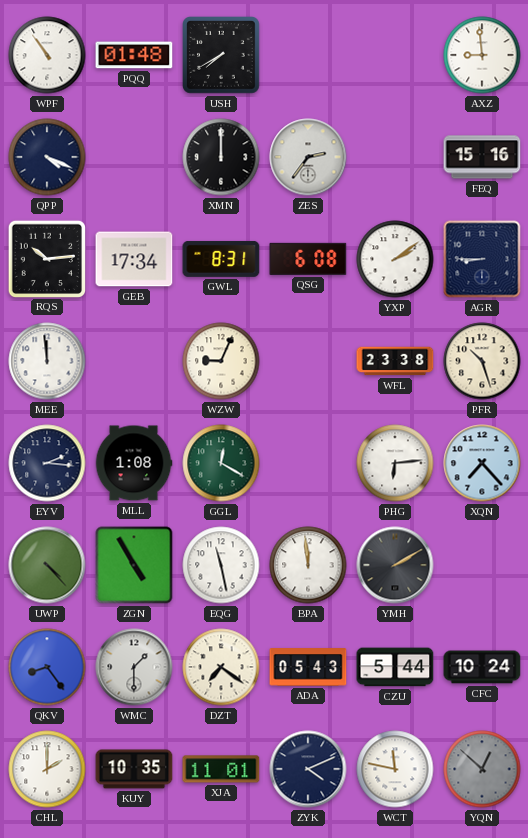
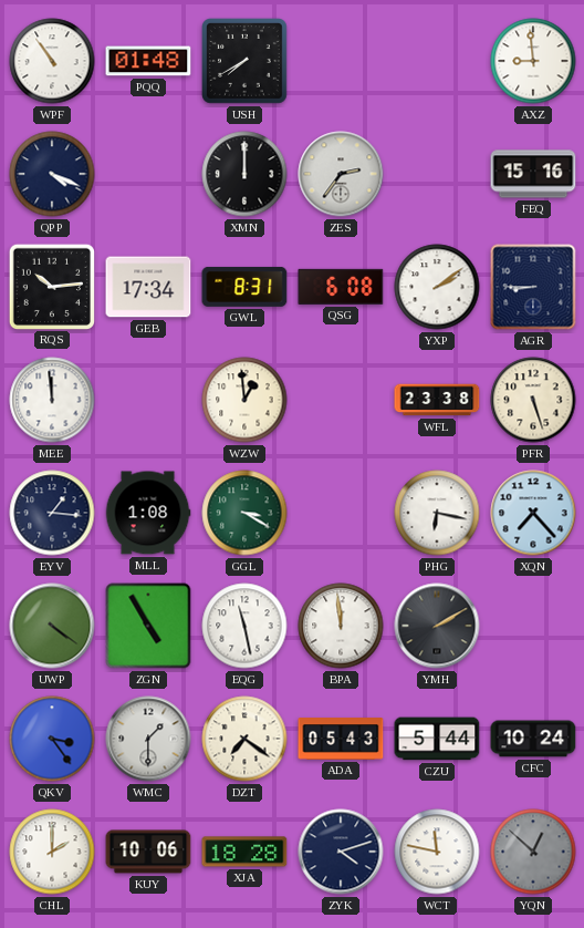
WZW: 9:04 -> 12:59 (244, 400)
PFR: 10:27 -> 5:27 (533, 400)
EYV: 2:16 -> 1:16 (52, 513)
GGL: 12:20 -> 3:20 (244, 513)
PHG: 6:14 -> 6:17 (437, 513)
UWP: 4:23 -> 4:21 (52, 626)
QKV: 8:24 -> 3:24 (52, 739)
KUY: 10:35 -> 10:06 (148, 852)
XJA: 11:01 -> 18:28 (244, 852)
ZYK: 4:11 -> 4:12 (341, 852)
